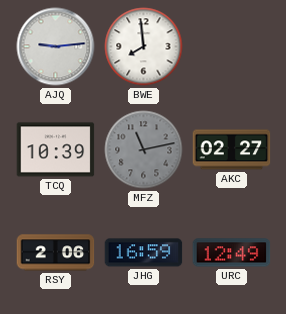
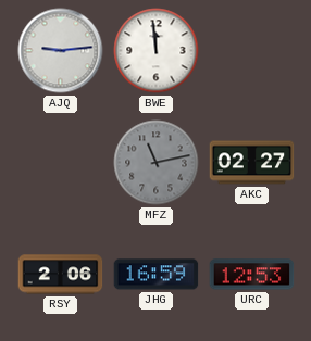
BWE: 7:59 -> 11:59 (157, 51)
TCQ: 10:39 -> none (56, 150)
URC: 12:49 -> 12:53 (252, 275)
